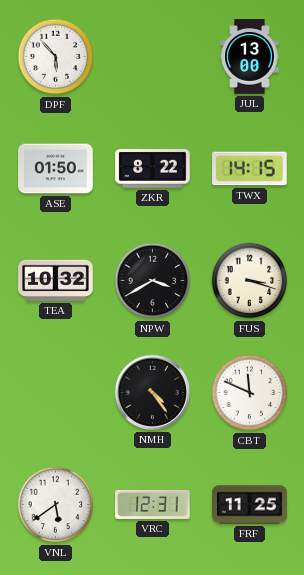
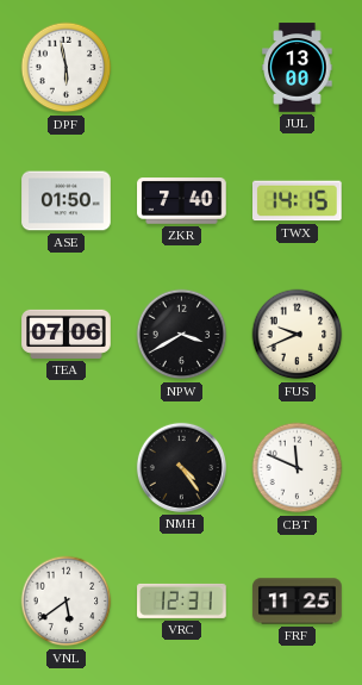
DPF: 5:53 -> 5:58 (67, 68)
ZKR: 8:22 -> 7:40 (182, 201)
TEA: 10:32 -> 07:06 (67, 334)
FUS: 3:18 -> 9:41 (298, 335)
